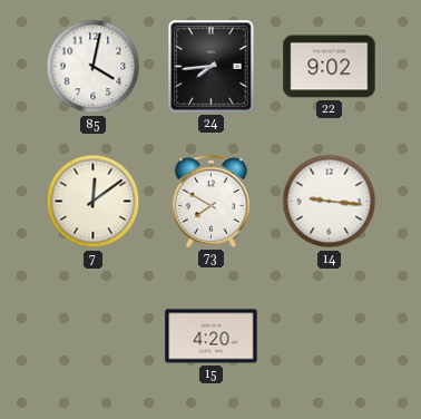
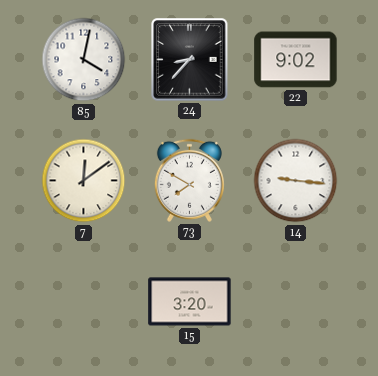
24: 7:44 -> 8:37 (190, 60)
15: 4:20 -> 3:20 (190, 302)
